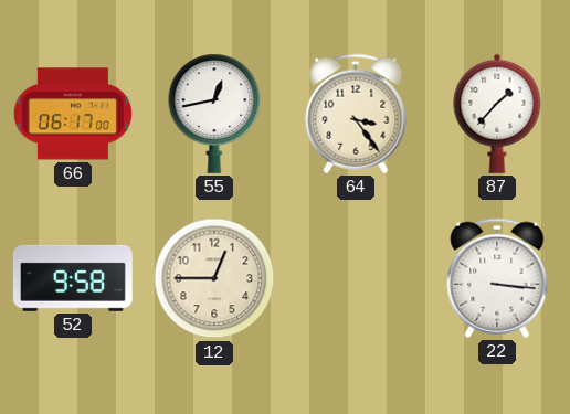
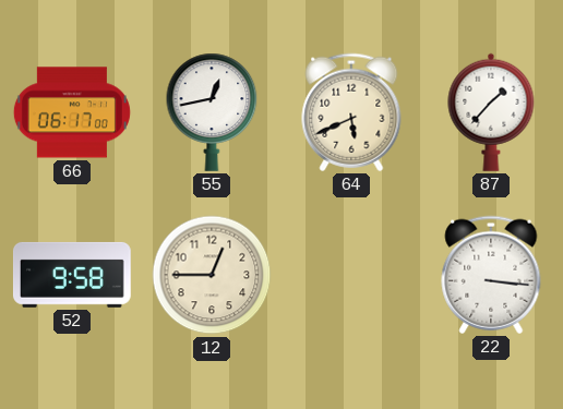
64: 3:24 -> 5:41 (351, 112)
